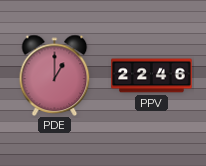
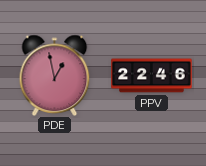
PDE: 1:00 -> 12:58 (55, 75)
